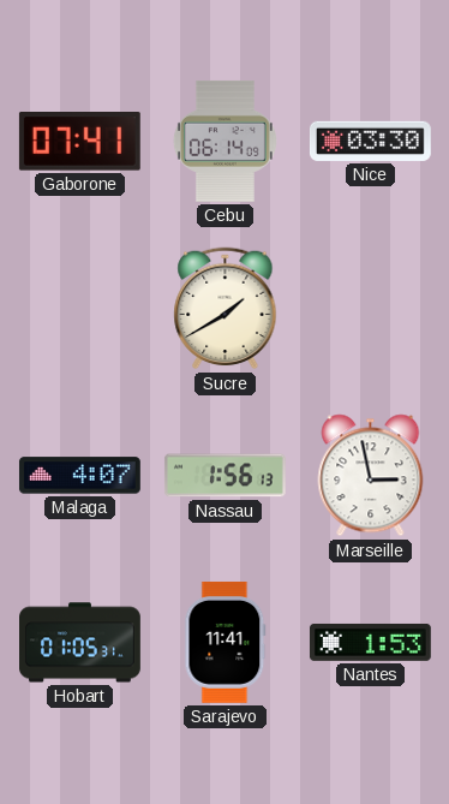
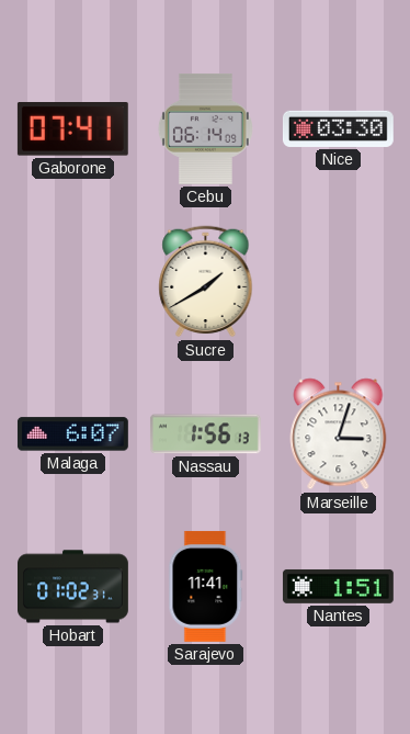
Malaga: 4:07 -> 6:07 (72, 434)
Marseille: 2:58 -> 3:03 (339, 434)
Hobart: 01:05 -> 01:02 (73, 587)
Nantes: 1:53 -> 1:51 (338, 586)
